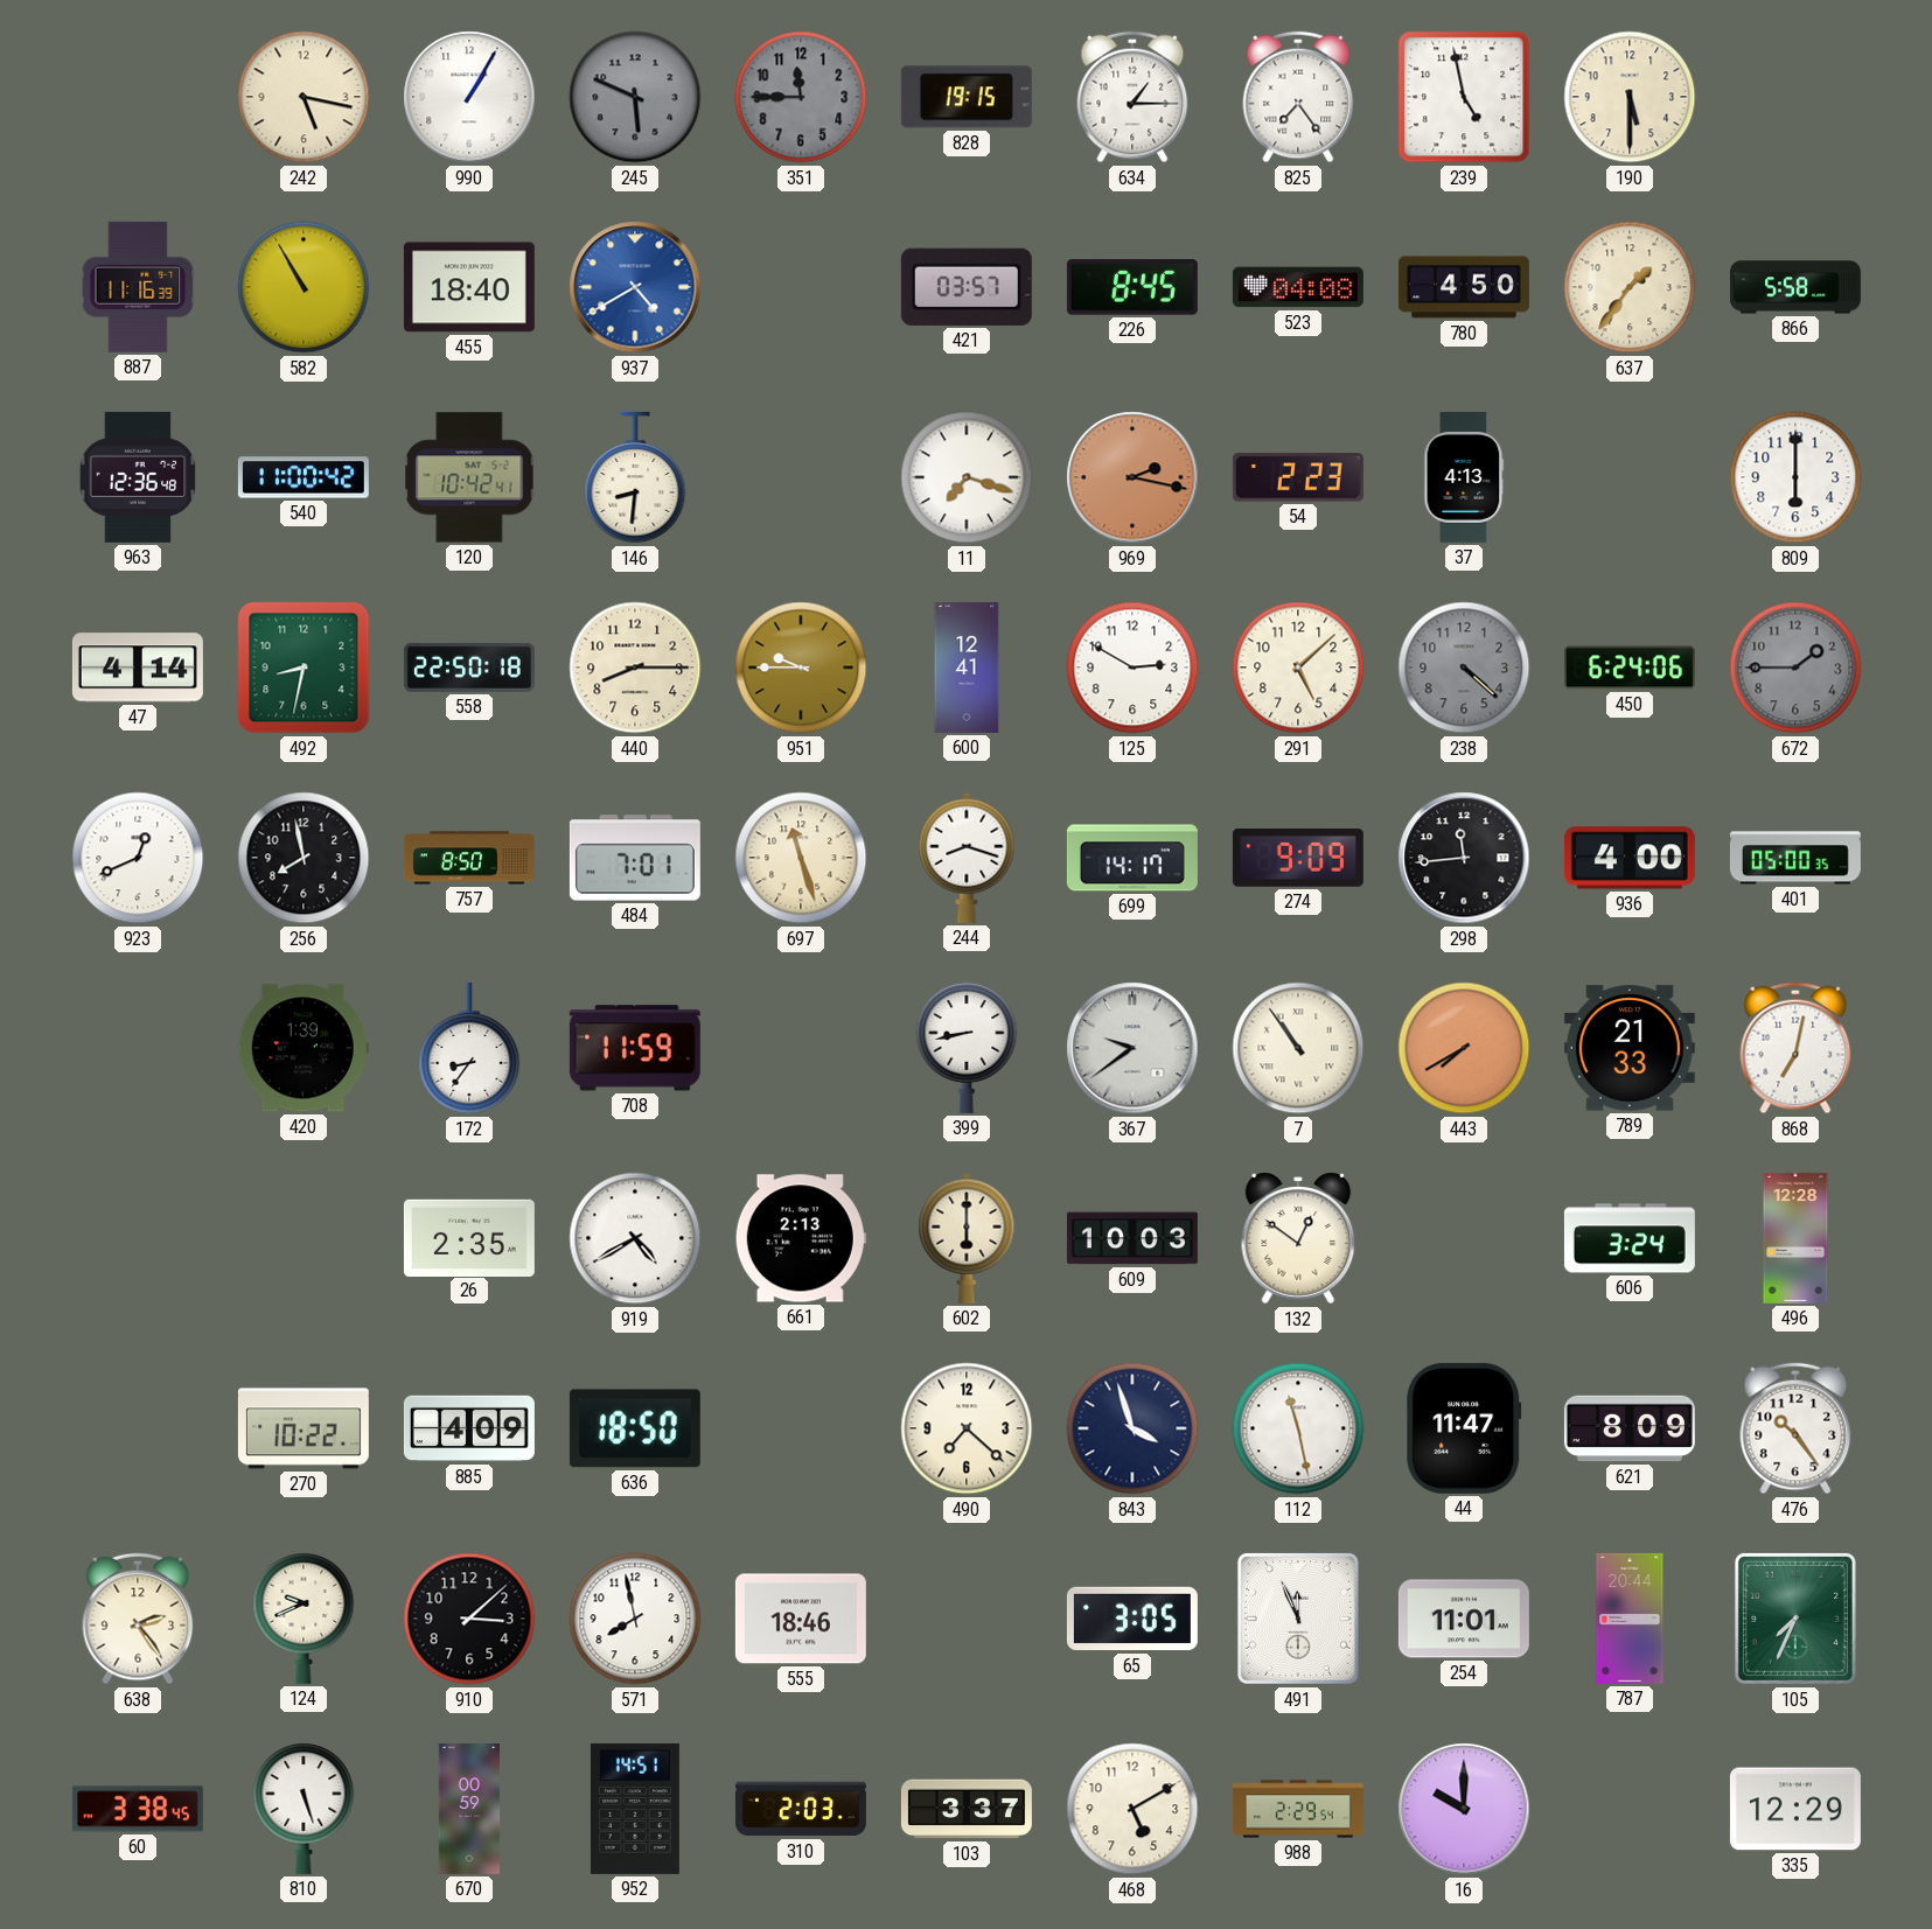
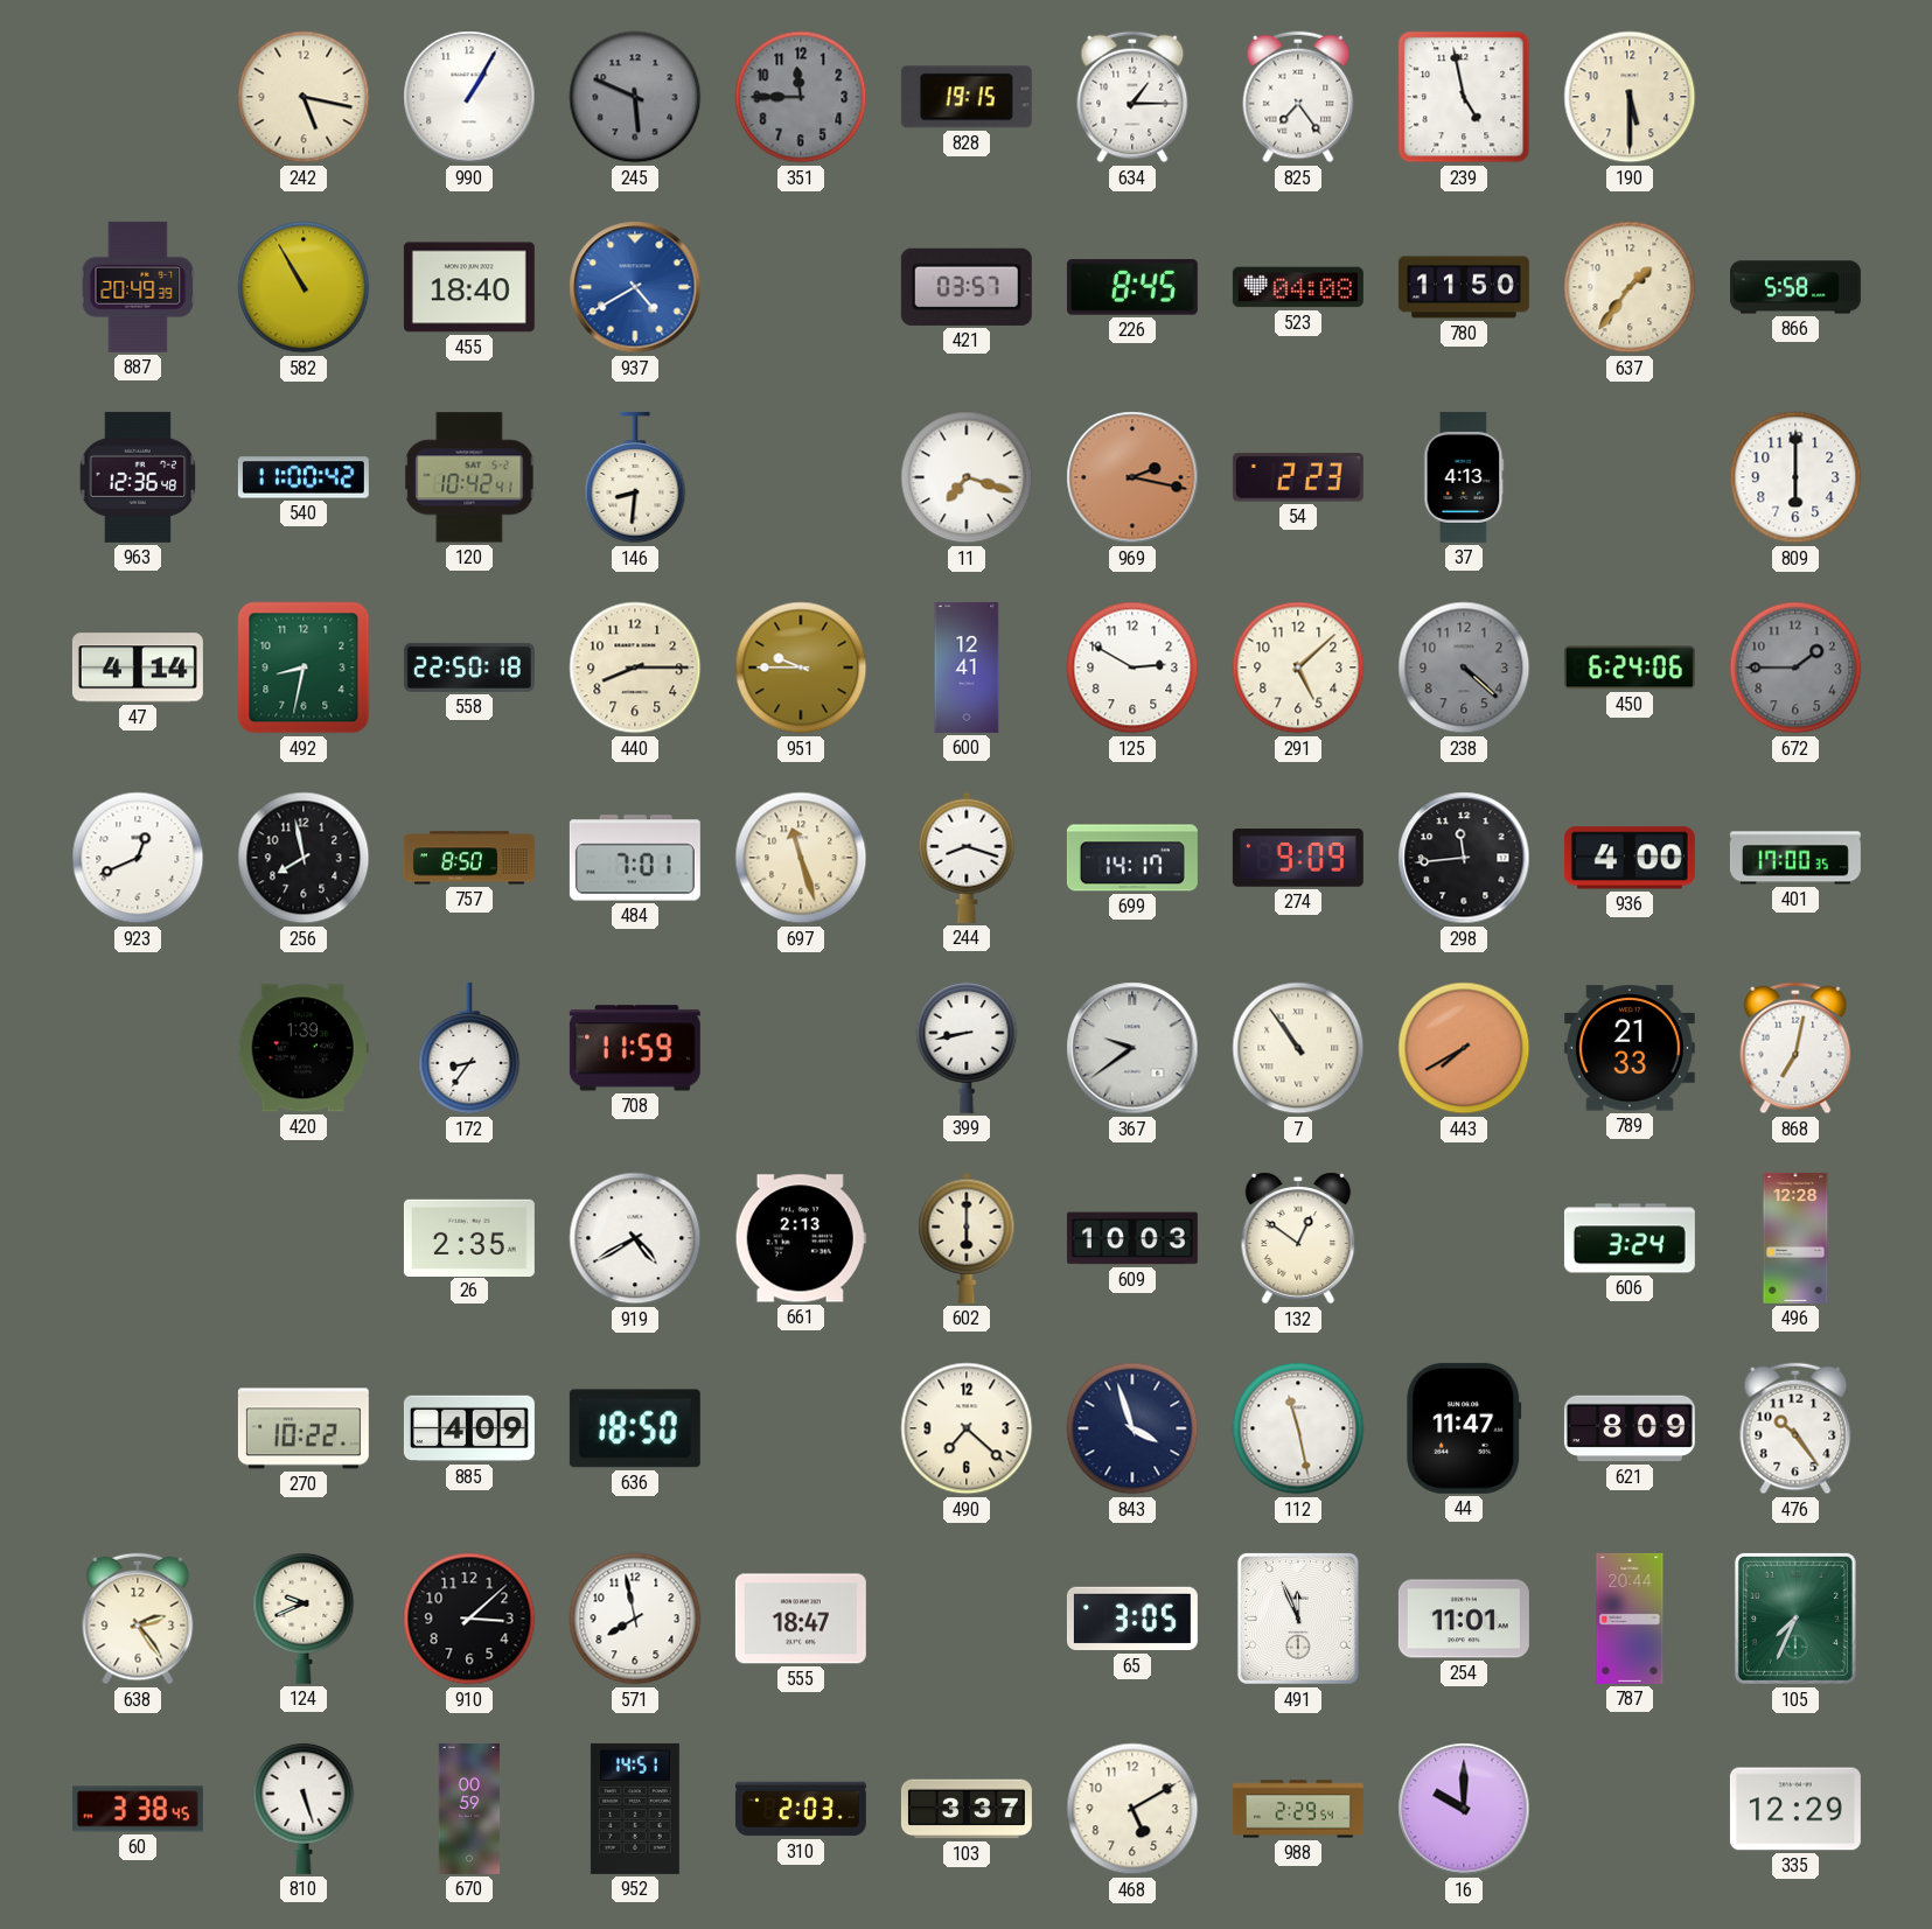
887: 11:16 -> 20:49 (138, 287)
780: 4:50 -> 11:50 (1464, 287)
401: 05:00 -> 17:00 (1795, 858)
555: 18:46 -> 18:47 (801, 1619)
